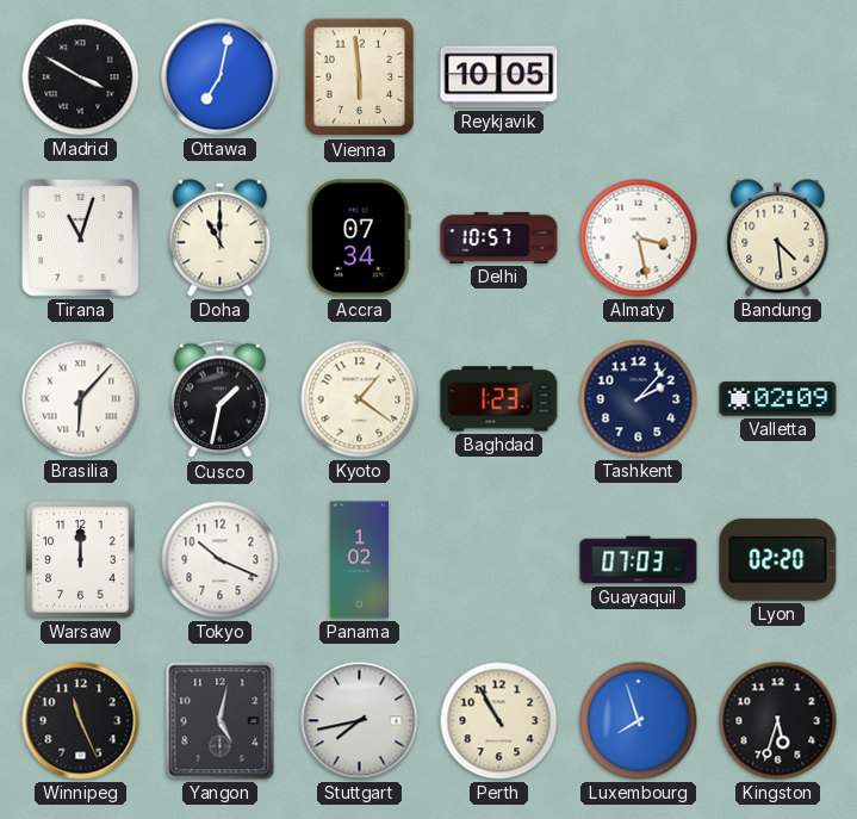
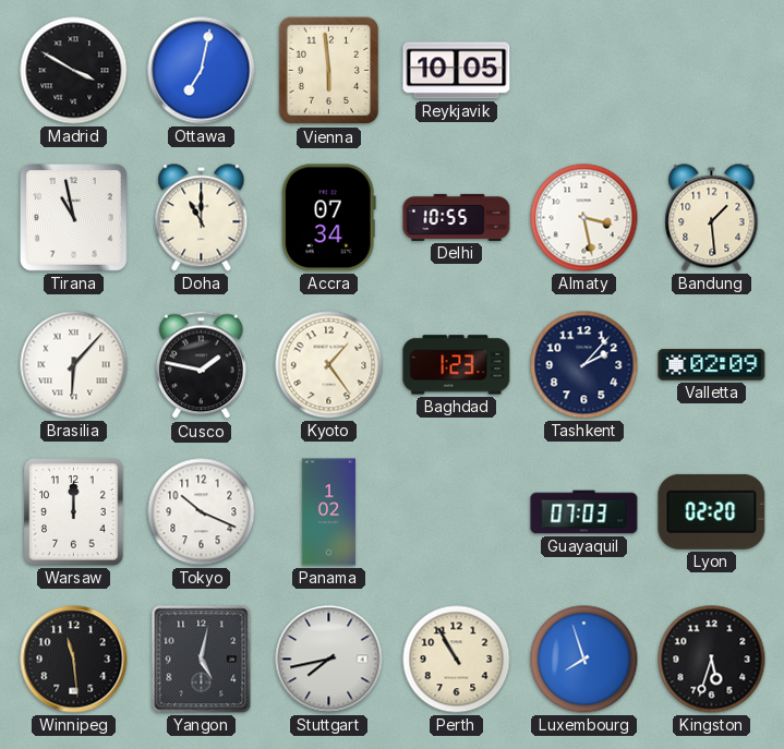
Tirana: 11:03 -> 10:58 (74, 218)
Delhi: 10:57 -> 10:55 (457, 217)
Bandung: 4:29 -> 1:29 (712, 218)
Cusco: 1:32 -> 1:47 (201, 365)
Kyoto: 1:21 -> 1:24 (329, 365)
Winnipeg: 11:26 -> 11:29 (74, 660)
